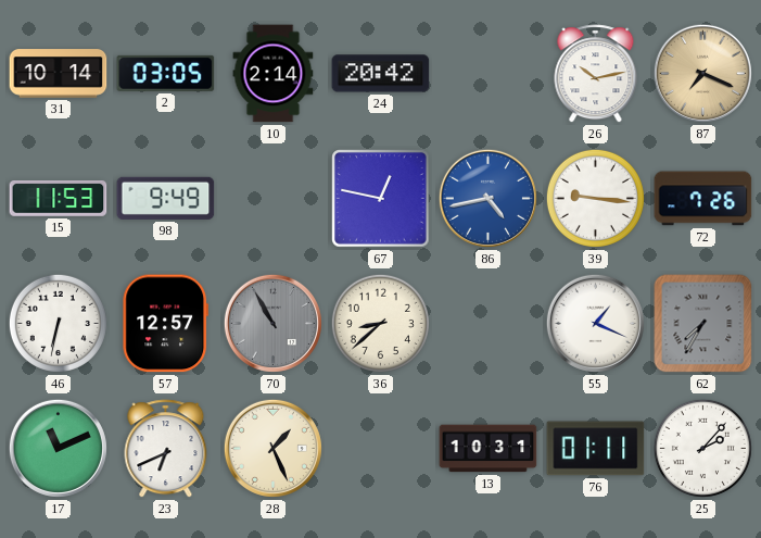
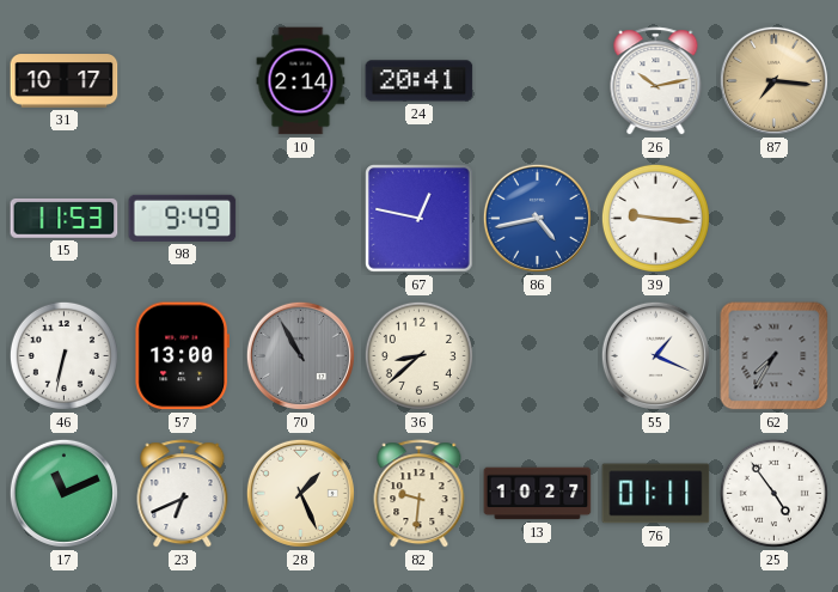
31: 10:14 -> 10:17 (65, 81)
2: 03:05 -> none (166, 73)
24: 20:42 -> 20:41 (420, 81)
87: 7:19 -> 7:16 (773, 80)
72: 7:26 -> none (703, 199)
57: 12:57 -> 13:00 (182, 356)
82: none -> 9:31 (420, 494)
13: 10:31 -> 10:27 (538, 494)
25: 2:07 -> 4:54 (773, 493)
